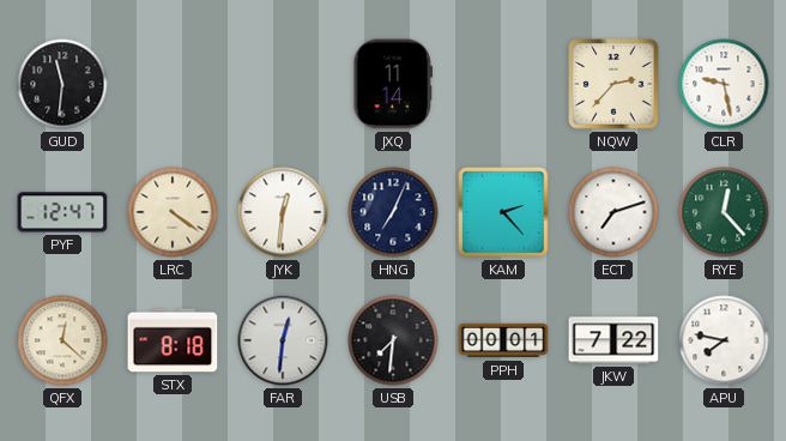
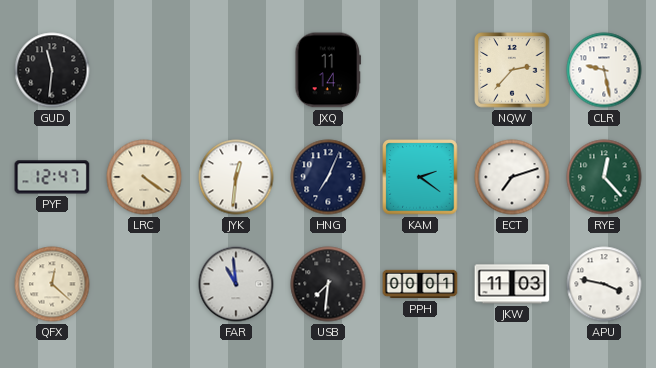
KAM: 2:23 -> 2:21 (420, 177)
STX: 8:18 -> none (173, 340)
FAR: 12:31 -> 10:59 (236, 284)
JKW: 7:22 -> 11:03 (512, 284)
APU: 7:47 -> 3:47 (604, 284)
